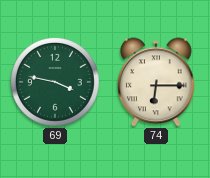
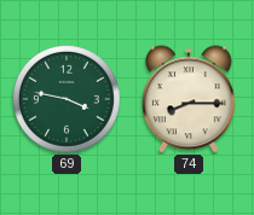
74: 6:15 -> 8:15 (190, 99)
